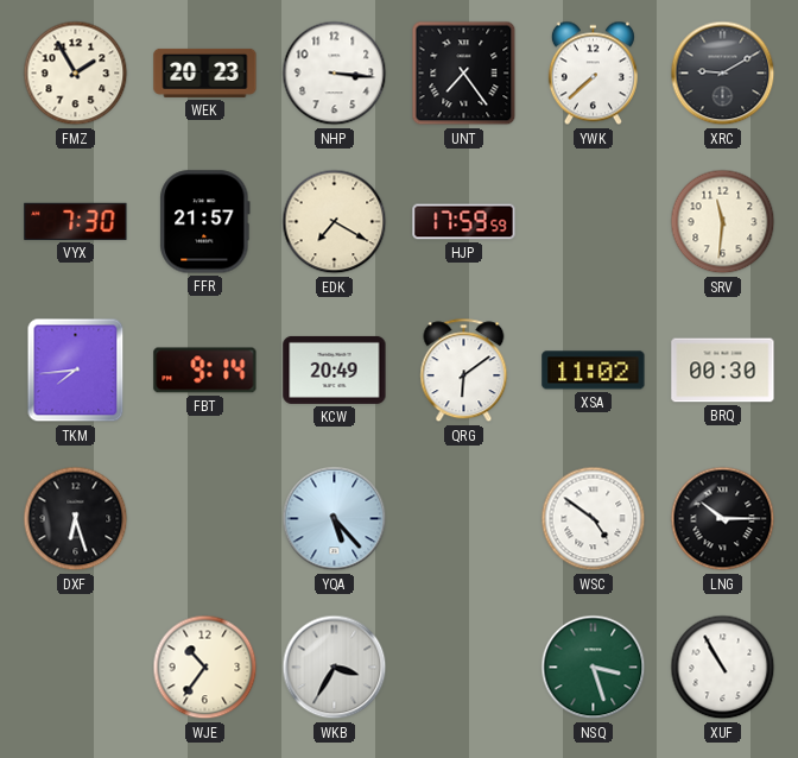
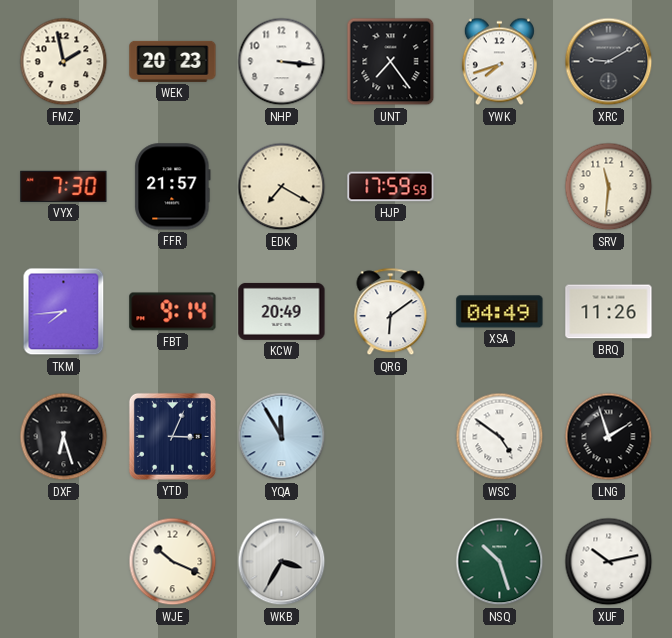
FMZ: 1:55 -> 1:58 (64, 62)
YWK: 7:38 -> 7:42 (499, 62)
XSA: 11:02 -> 04:49 (500, 312)
BRQ: 00:30 -> 11:26 (609, 312)
YTD: none -> 3:04 (172, 436)
YQA: 5:23 -> 11:55 (282, 437)
LNG: 10:15 -> 1:57 (609, 437)
WJE: 10:36 -> 10:19 (173, 562)
NSQ: 3:27 -> 10:27 (500, 562)
XUF: 10:55 -> 10:13 (609, 562)
